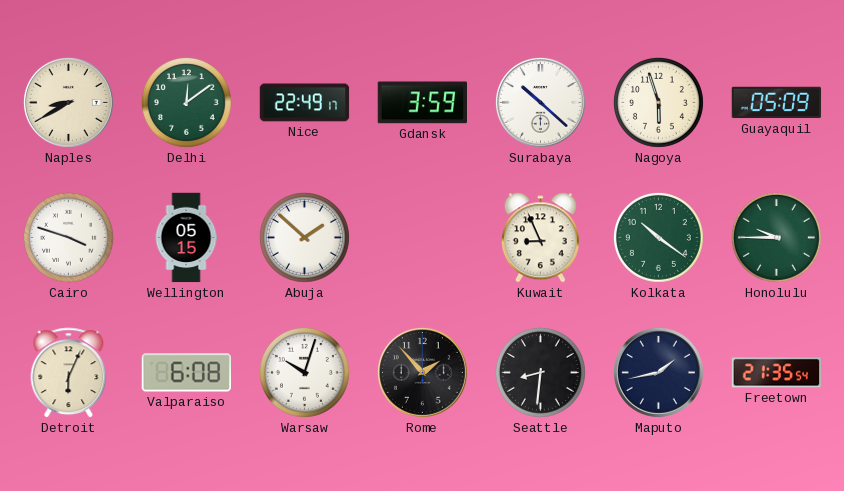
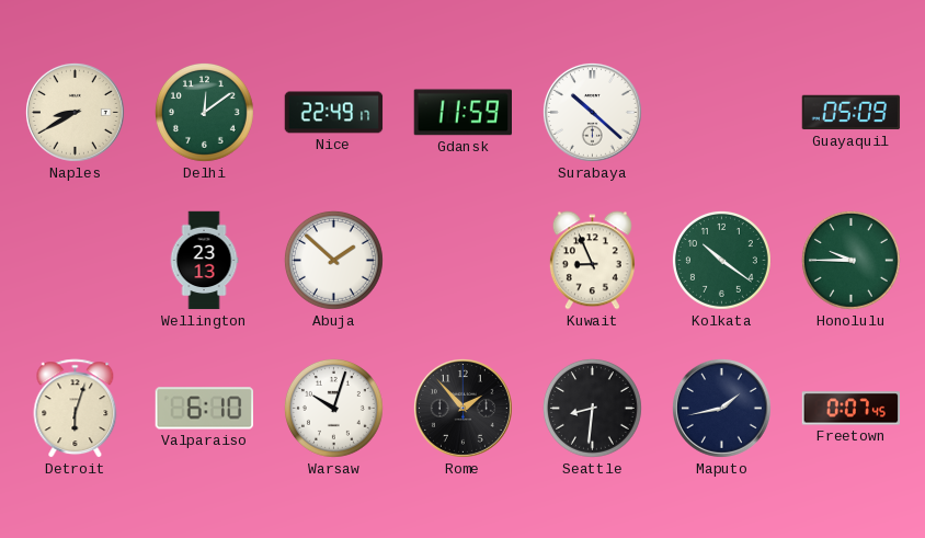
Gdansk: 3:59 -> 11:59 (462, 113)
Nagoya: 5:57 -> none (658, 102)
Cairo: 3:48 -> none (68, 237)
Wellington: 05:15 -> 23:13 (204, 261)
Detroit: 6:04 -> 6:03 (76, 409)
Valparaiso: 6:08 -> 6:10 (204, 409)
Freetown: 21:35 -> 0:07 (852, 409)
